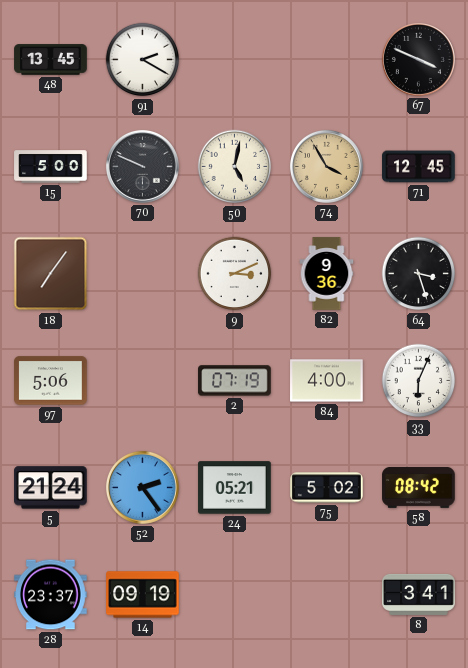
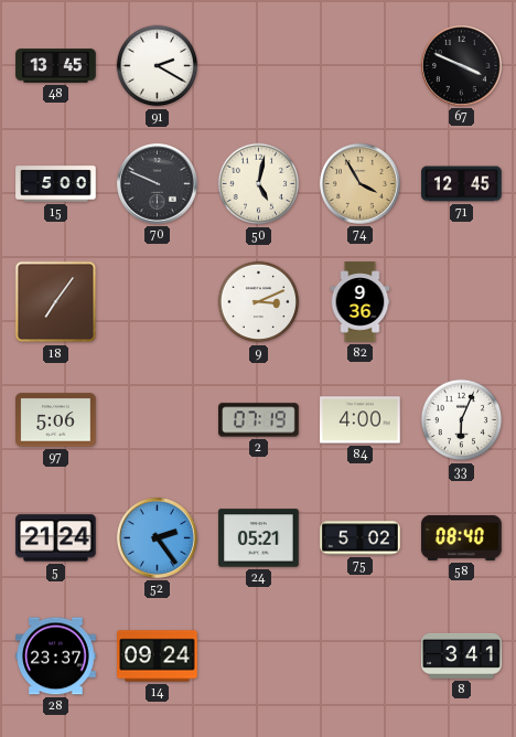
64: 3:27 -> none (419, 274)
58: 08:42 -> 08:40 (462, 537)
14: 09:19 -> 09:24 (158, 656)
